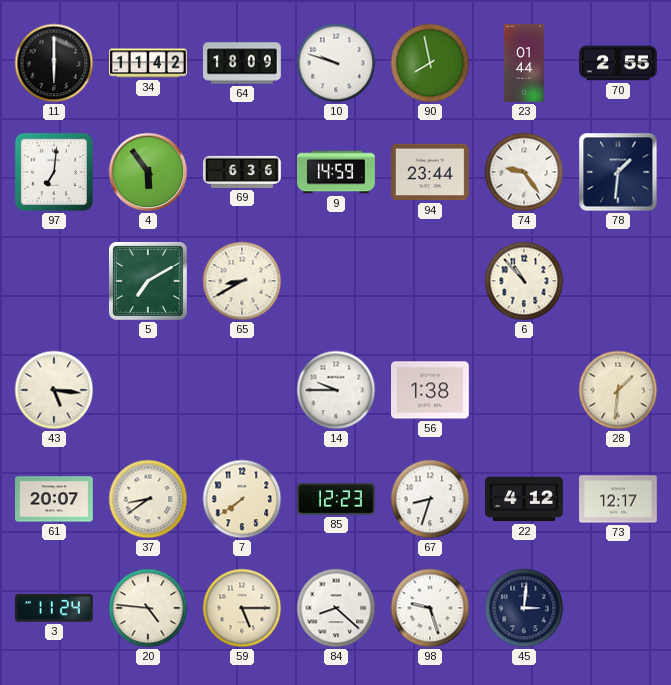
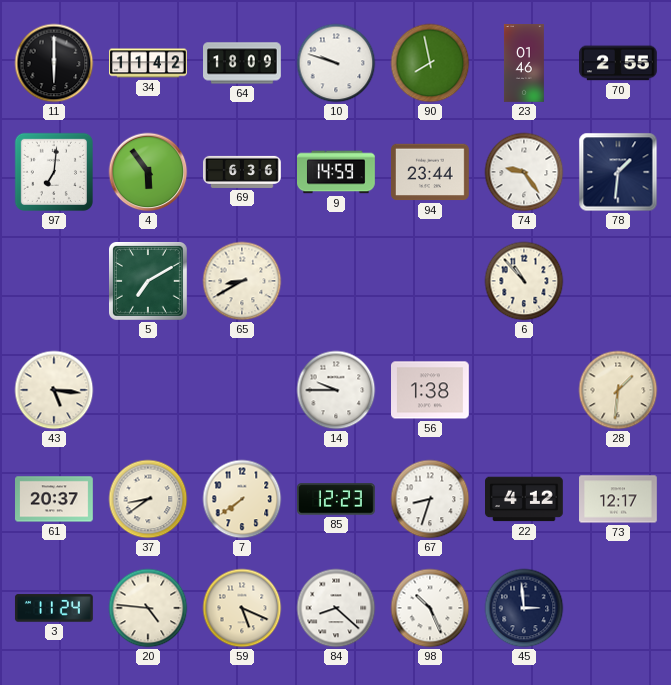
23: 01:44 -> 01:46 (524, 63)
61: 20:07 -> 20:37 (55, 499)
59: 5:15 -> 5:19 (242, 608)
98: 9:27 -> 10:26 (430, 608)
45: 3:01 -> 2:59 (524, 608)
